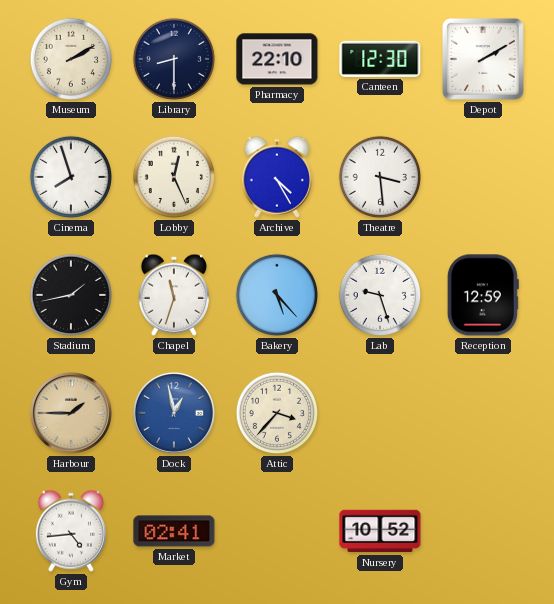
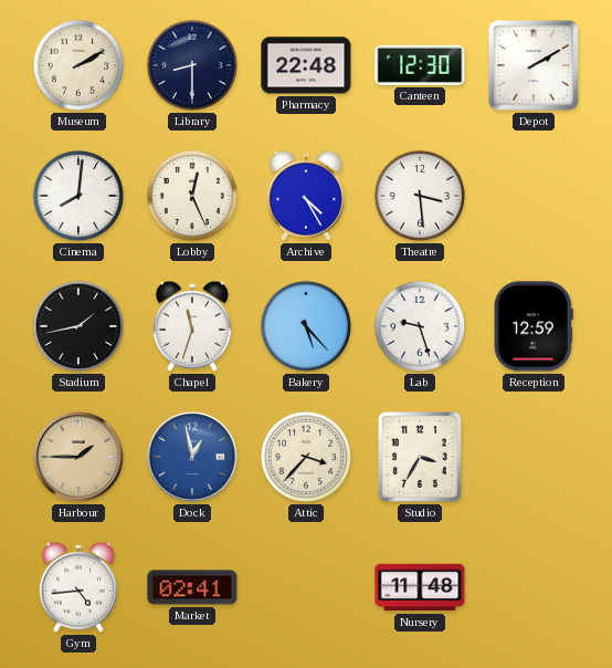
Pharmacy: 22:10 -> 22:48 (306, 65)
Cinema: 7:57 -> 8:01 (78, 196)
Studio: none -> 3:35 (420, 458)
Nursery: 10:52 -> 11:48 (420, 587)
